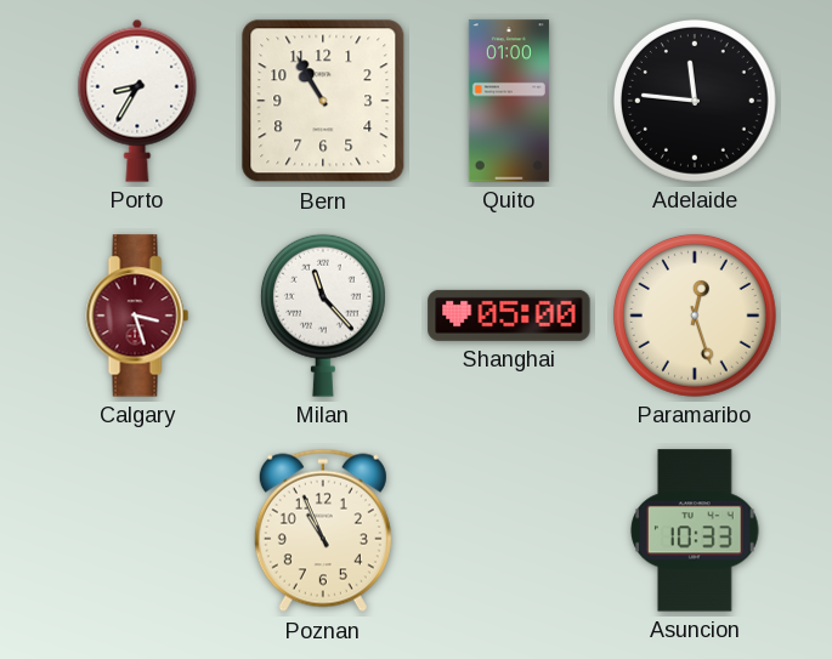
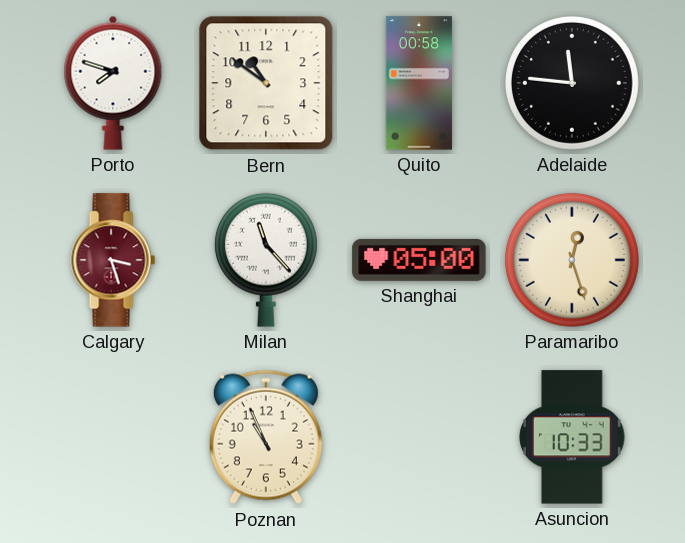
Porto: 8:35 -> 7:48 (113, 83)
Bern: 10:55 -> 10:51 (266, 83)
Quito: 01:00 -> 00:58 (419, 83)
